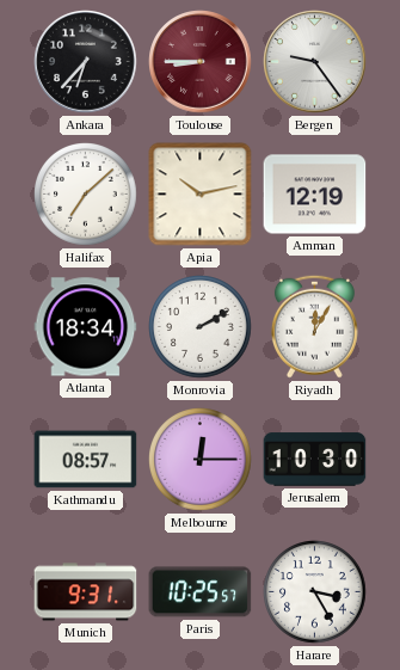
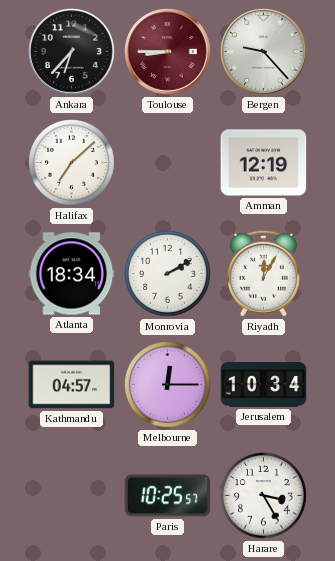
Bergen: 9:24 -> 9:23 (264, 52)
Apia: 10:13 -> none (201, 195)
Kathmandu: 08:57 -> 04:57 (72, 385)
Jerusalem: 10:30 -> 10:34 (264, 385)
Munich: 9:31 -> none (86, 592)
